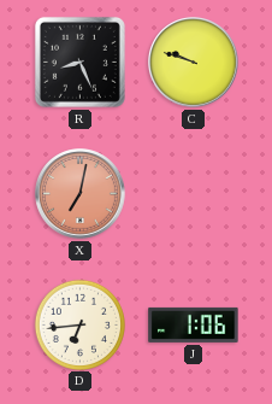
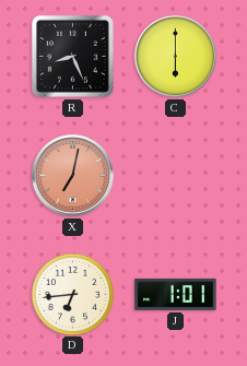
C: 9:48 -> 6:00 (176, 57)
J: 1:06 -> 1:01 (176, 294)
